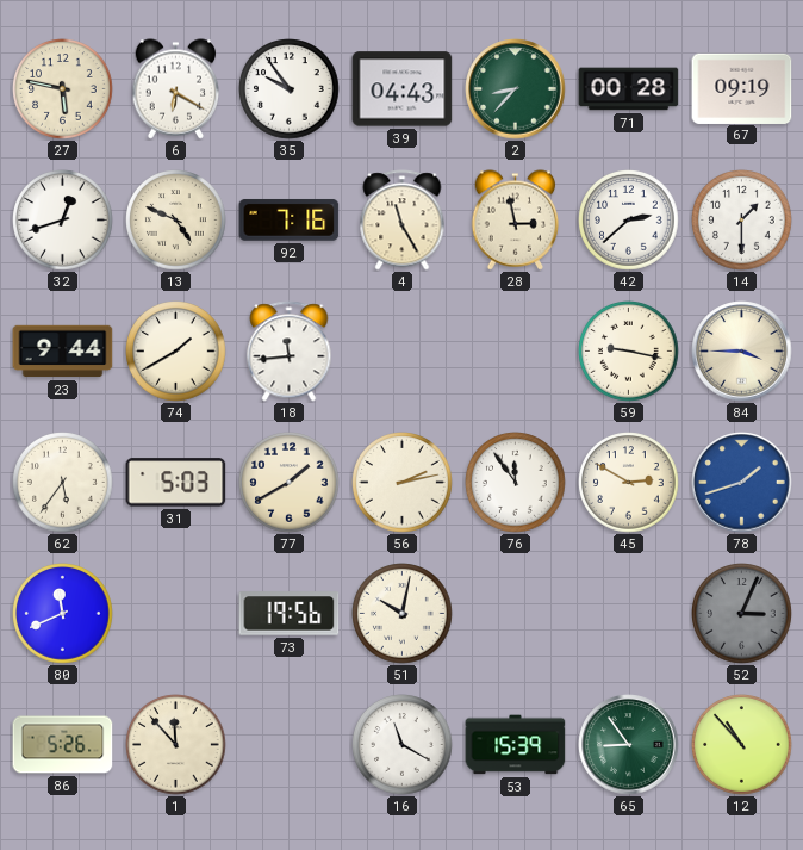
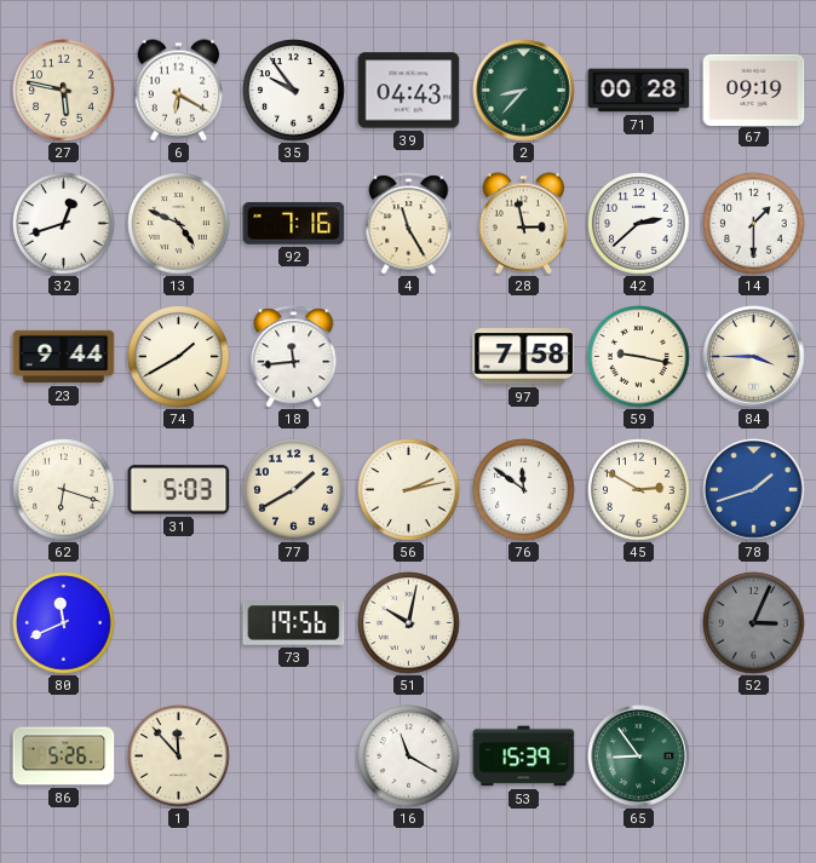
97: none -> 7:58 (524, 357)
62: 5:36 -> 6:18 (64, 490)
76: 11:54 -> 11:51 (524, 490)
12: 10:53 -> none (742, 745)
